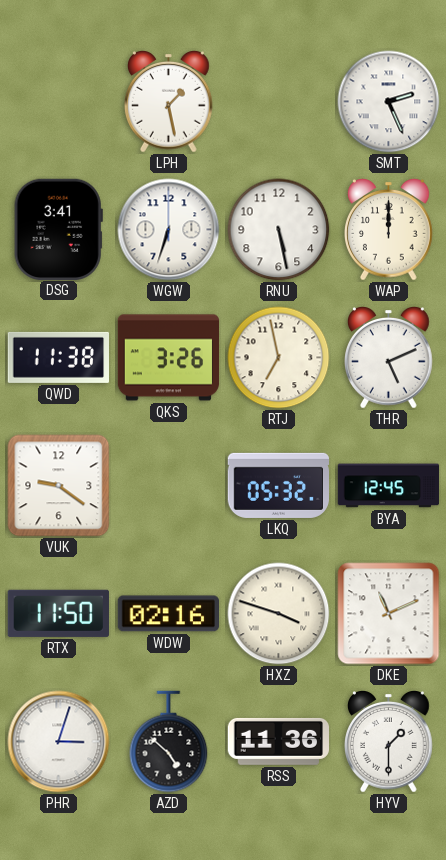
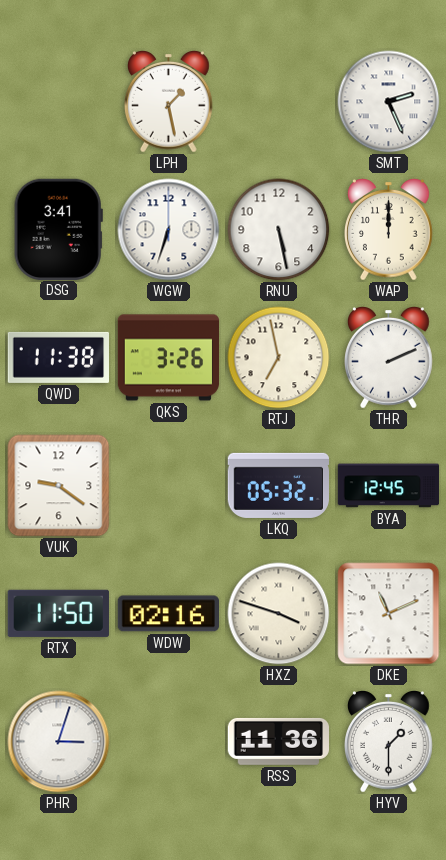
THR: 5:11 -> 2:11 (389, 358)
AZD: 4:52 -> none (169, 742)
